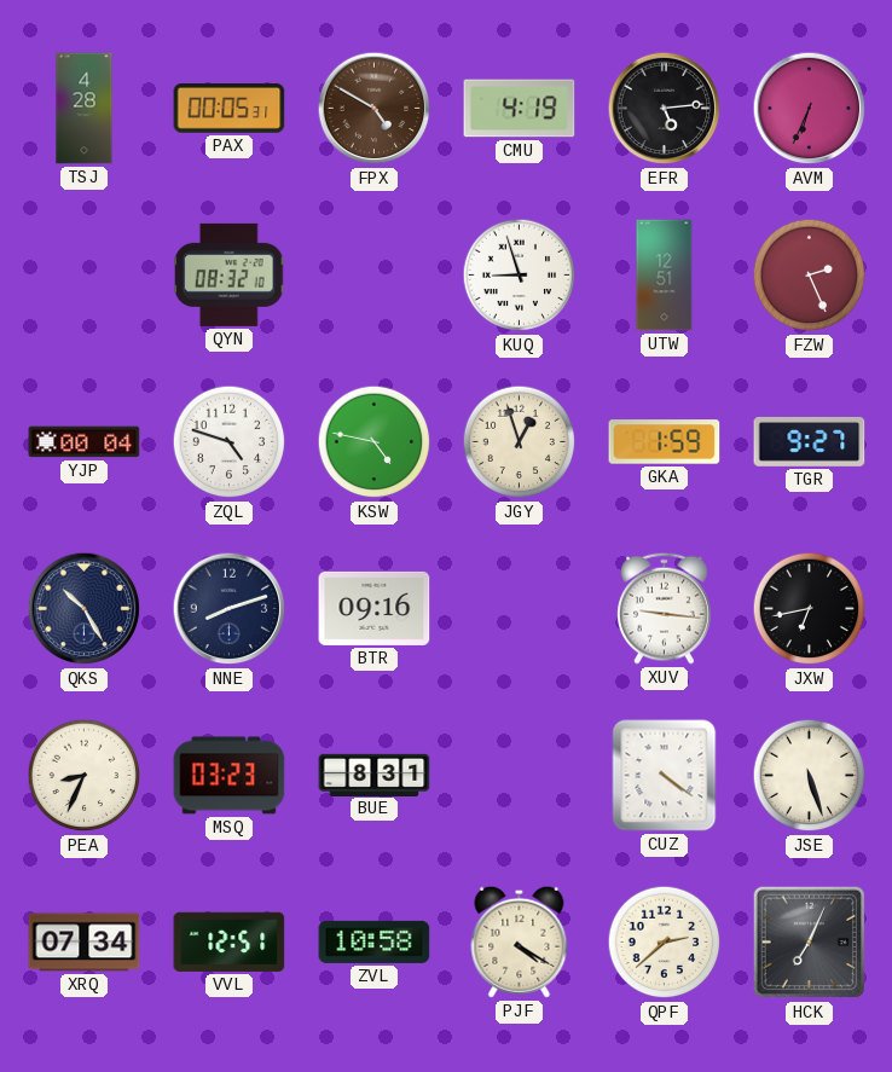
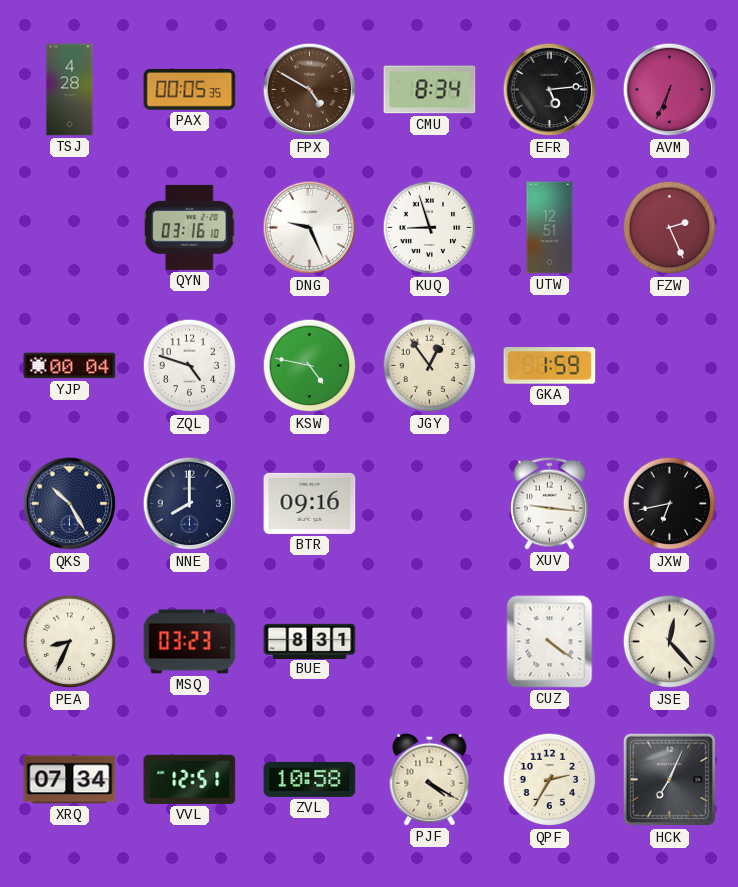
PAX: 00:05:31 -> 00:05:35 (190, 90)
CMU: 4:19 -> 8:34 (430, 90)
QYN: 08:32 -> 03:16 (189, 227)
DNG: none -> 9:26 (310, 228)
JGY: 12:57 -> 12:54 (430, 366)
TGR: 9:27 -> none (810, 442)
NNE: 8:12 -> 8:00 (190, 504)
JSE: 5:27 -> 12:23 (670, 642)
QPF: 2:38 -> 2:35 (550, 780)
